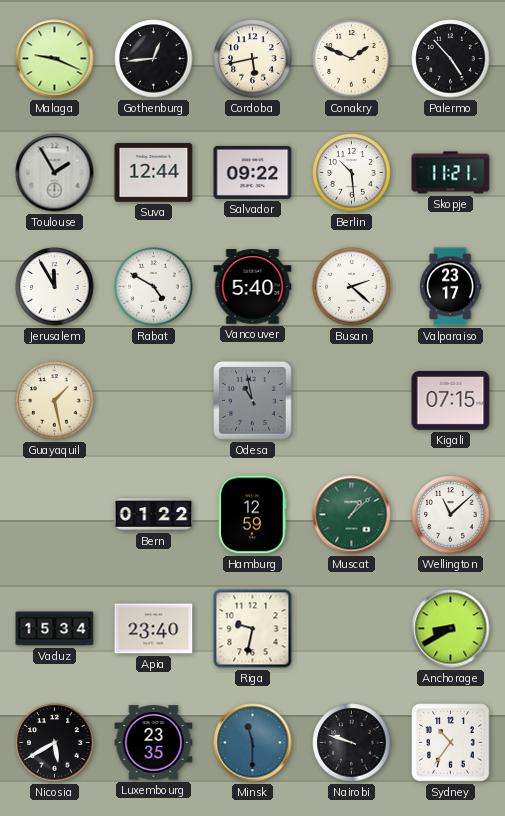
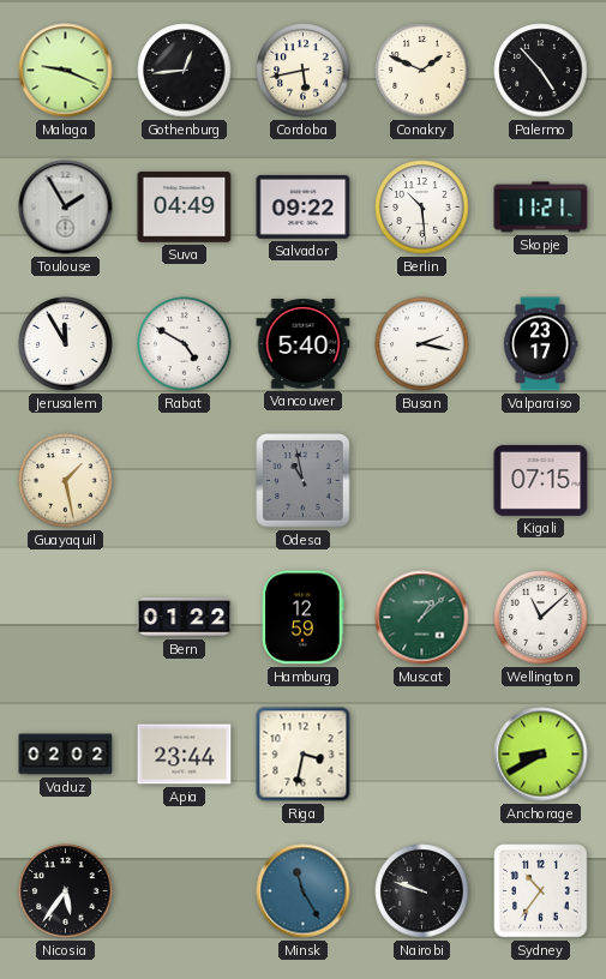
Suva: 12:44 -> 04:49 (185, 208)
Busan: 2:22 -> 2:17 (422, 344)
Vaduz: 15:34 -> 02:02 (66, 755)
Apia: 23:40 -> 23:44 (185, 755)
Riga: 9:32 -> 3:32 (304, 755)
Nicosia: 5:40 -> 5:36 (66, 891)
Luxembourg: 23:35 -> none (154, 743)
Minsk: 11:30 -> 11:25 (304, 891)
